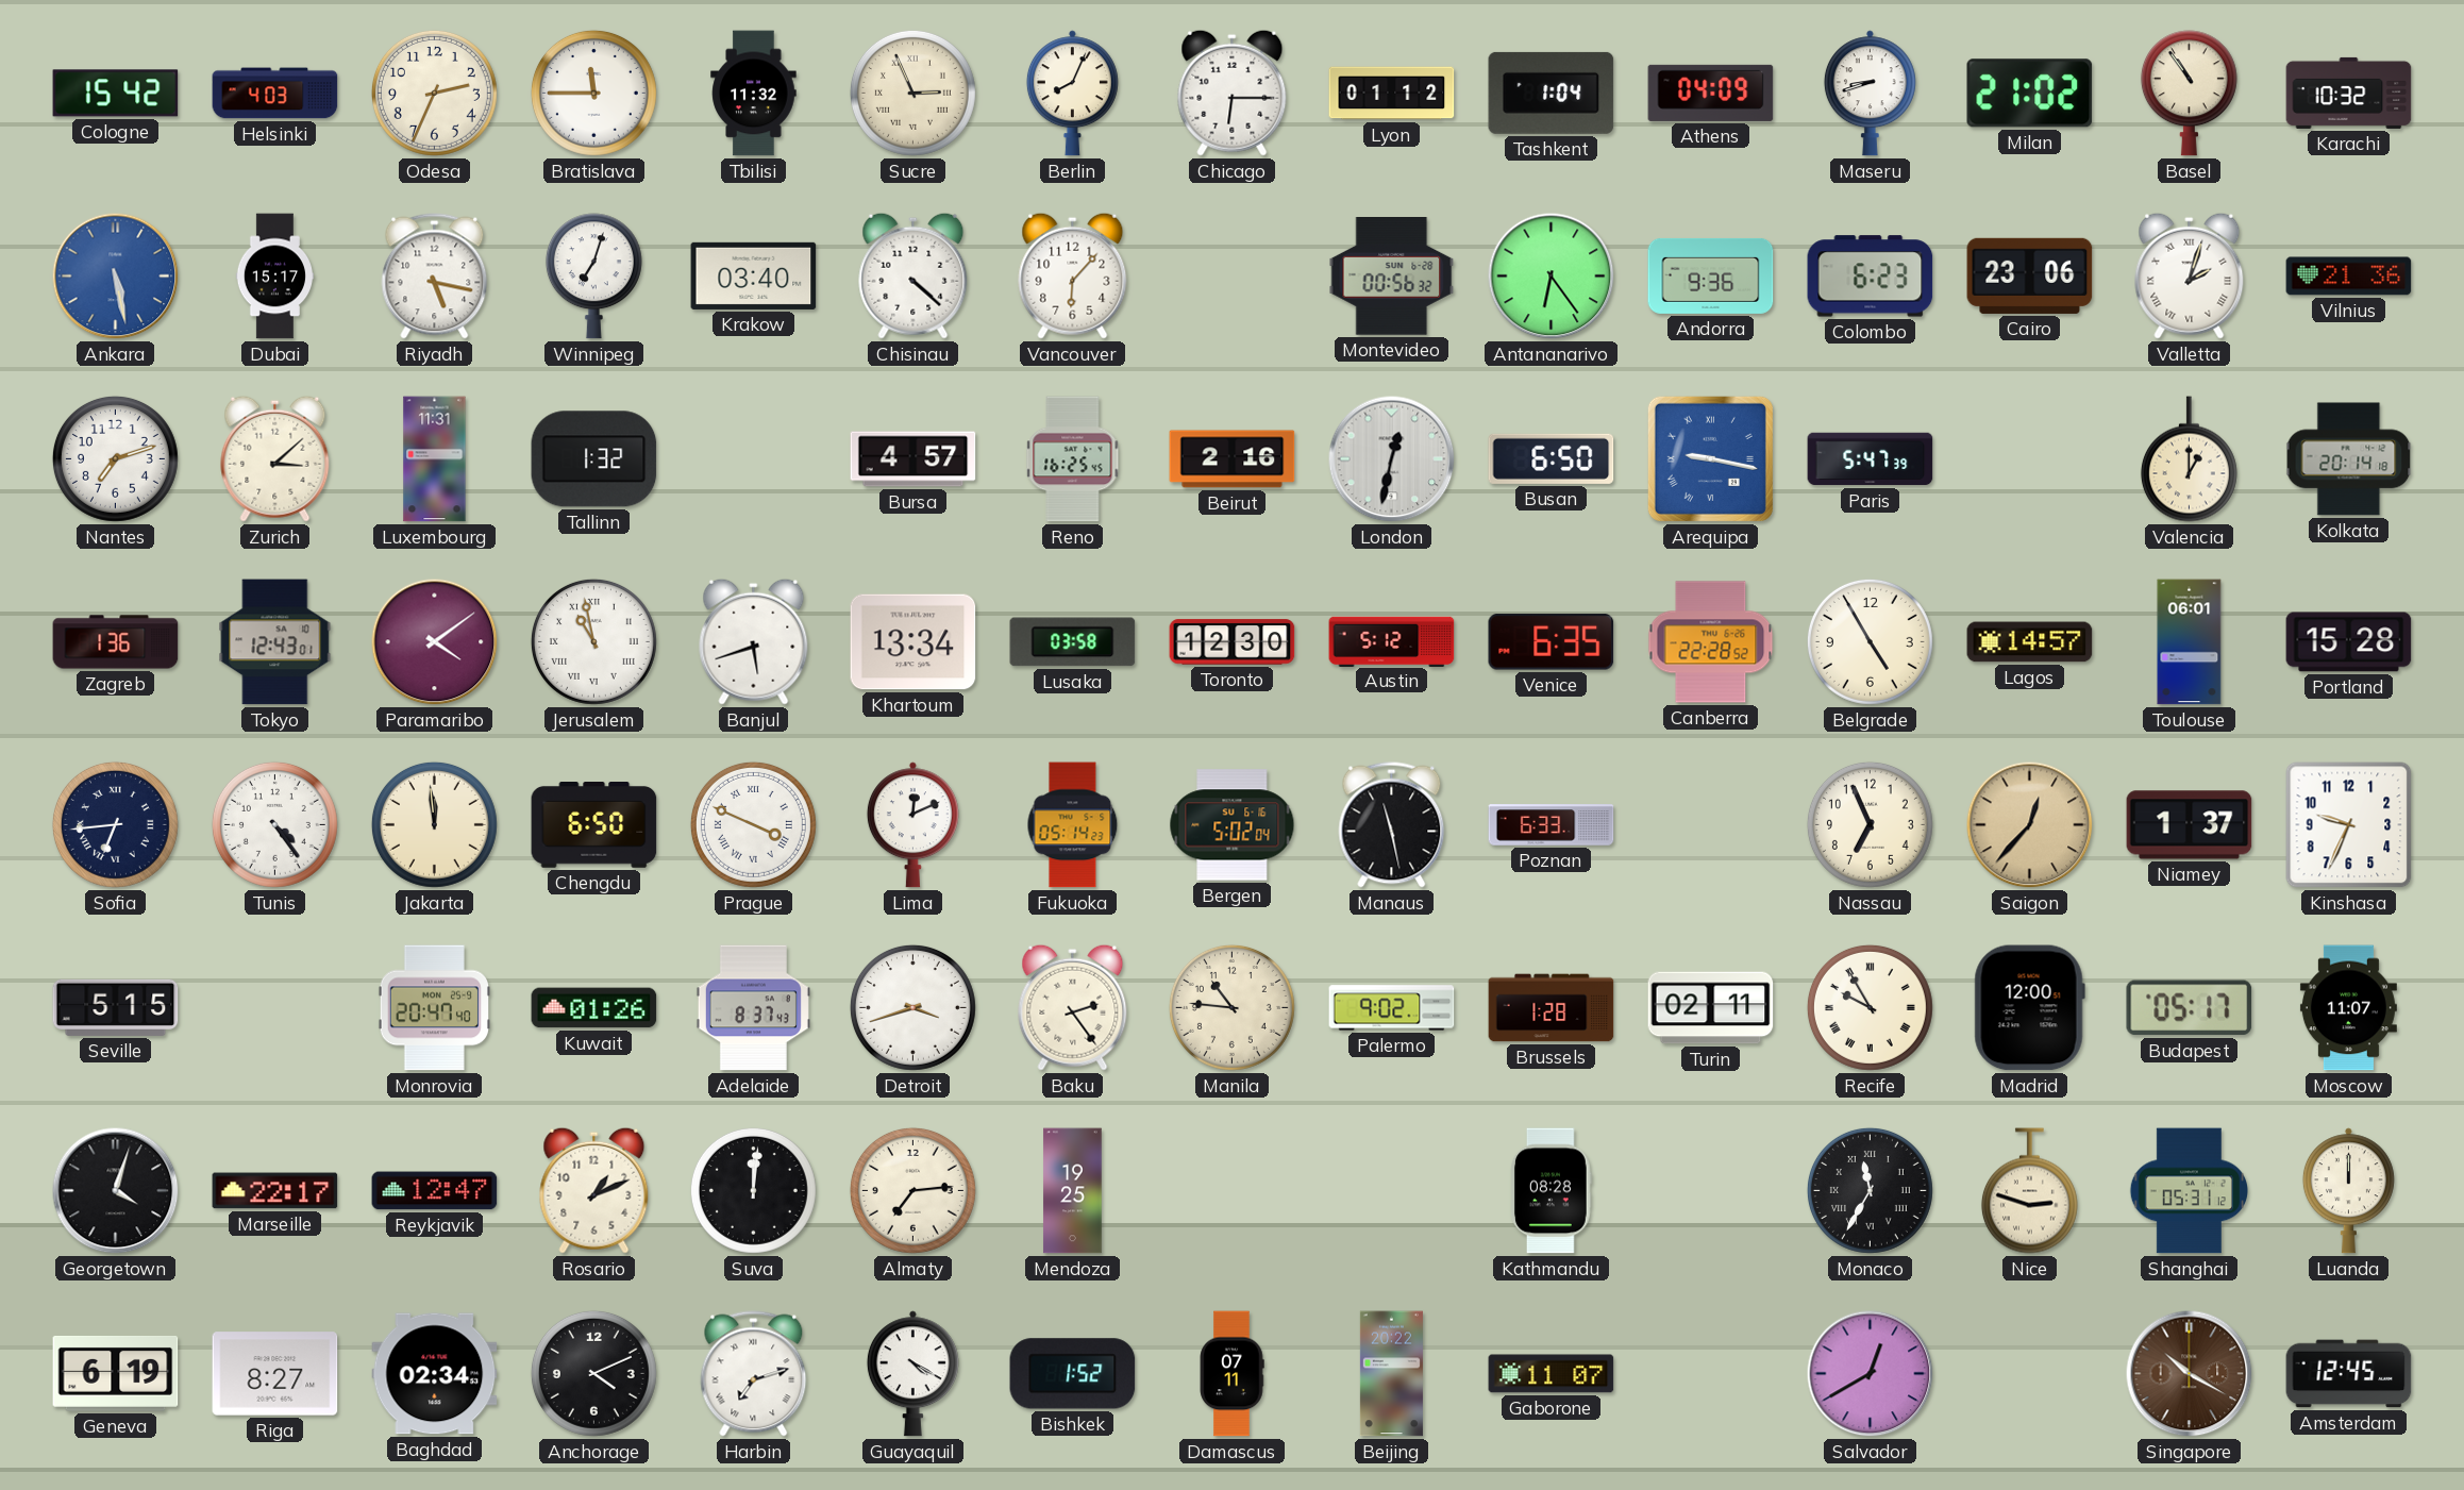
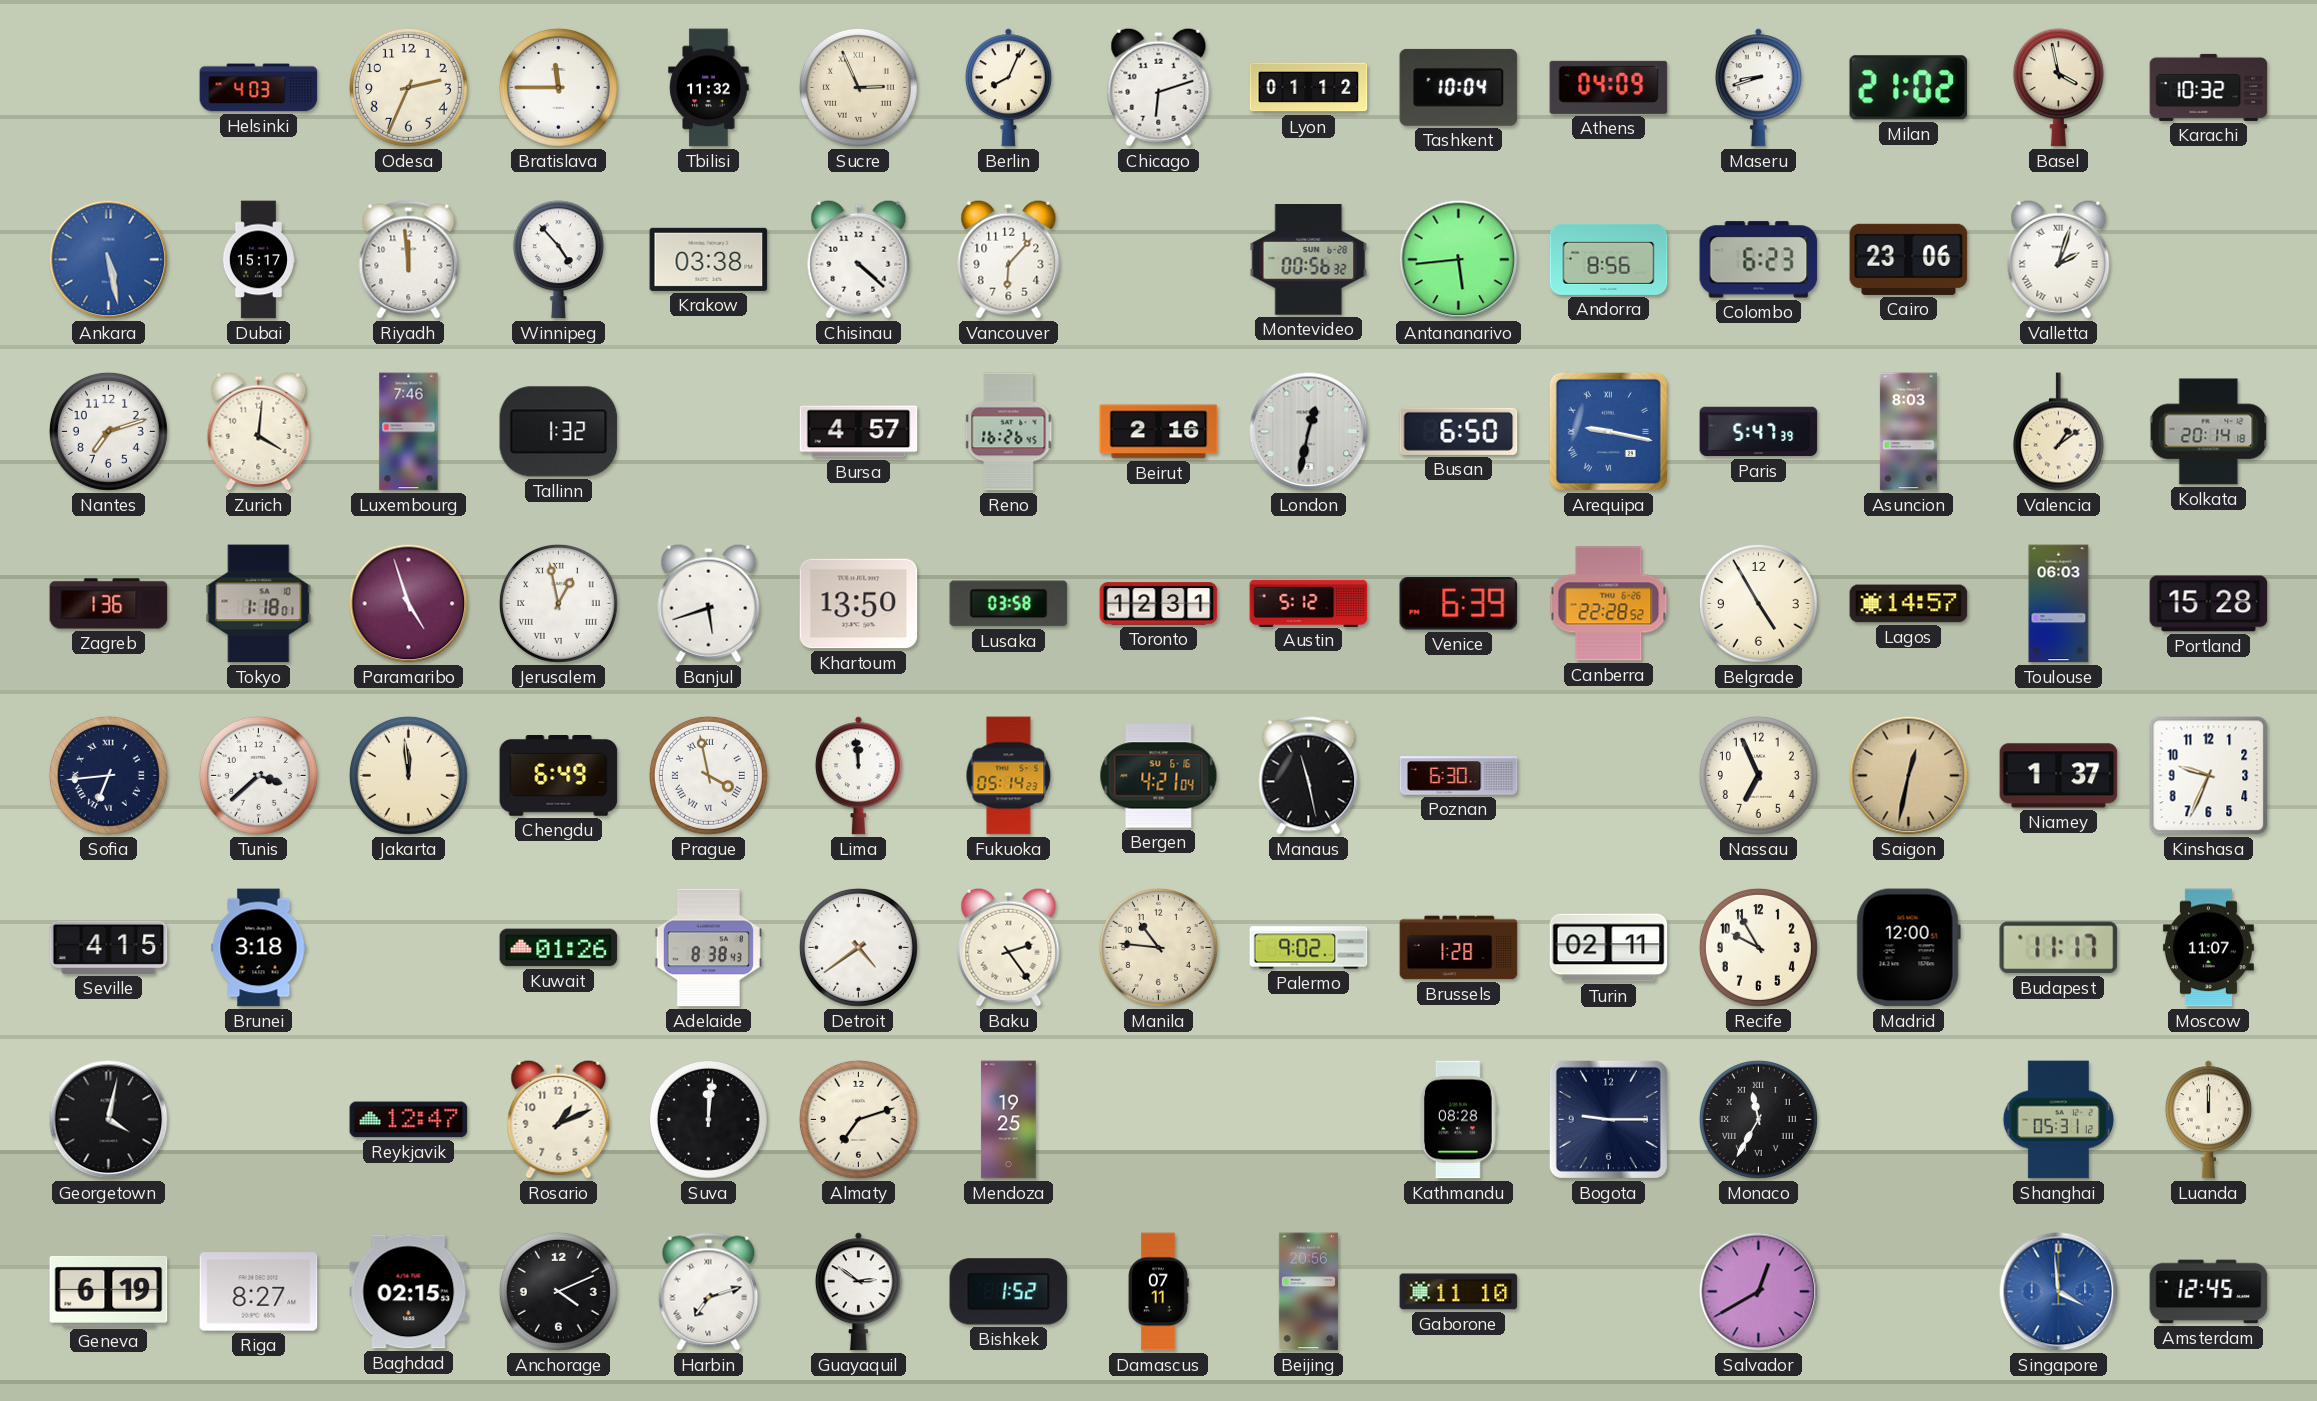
Cologne: 15:42 -> none (116, 94)
Chicago: 6:15 -> 6:12 (1159, 87)
Tashkent: 1:04 -> 10:04 (1459, 87)
Basel: 10:54 -> 3:58 (2058, 88)
Riyadh: 5:17 -> 11:59 (409, 260)
Winnipeg: 7:03 -> 4:53 (558, 260)
Krakow: 03:40 -> 03:38 (709, 259)
Antananarivo: 6:24 -> 5:44 (1459, 260)
Andorra: 9:36 -> 8:56 (1609, 259)
Vilnius: 21:36 -> none (2349, 277)
Zurich: 3:08 -> 4:01 (259, 431)
Luxembourg: 11:31 -> 7:46 (409, 432)
Reno: 16:25 -> 16:26 (1009, 432)
Asuncion: none -> 8:03 (1908, 432)
Valencia: 1:00 -> 1:09 (2058, 432)
Tokyo: 12:43 -> 1:18 (259, 604)
Paramaribo: 4:09 -> 4:57 (409, 604)
Jerusalem: 10:58 -> 12:58 (558, 603)
Khartoum: 13:34 -> 13:50 (859, 604)
Toronto: 12:30 -> 12:31 (1159, 604)
Venice: 6:35 -> 6:39 (1459, 604)
Toulouse: 06:01 -> 06:03 (2059, 604)
Tunis: 4:24 -> 3:38 (258, 775)
Chengdu: 6:50 -> 6:49 (559, 776)
Prague: 3:49 -> 3:58 (708, 775)
Lima: 12:11 -> 11:59 (858, 776)
Bergen: 5:02 -> 4:21 (1159, 776)
Poznan: 6:33 -> 6:30 (1459, 776)
Saigon: 12:37 -> 12:32 (1909, 776)
Seville: 5:15 -> 4:15 (109, 947)
Brunei: none -> 3:18 (259, 948)
Monrovia: 20:47 -> none (434, 1008)
Adelaide: 8:37 -> 8:38 (708, 948)
Detroit: 3:42 -> 4:39 (858, 947)
Recife numerals: Roman -> Arabic (1758, 947)
Budapest: 05:17 -> 11:17 (2059, 948)
Georgetown: 4:03 -> 4:02 (109, 1120)
Marseille: 22:17 -> none (275, 1191)
Almaty: 7:14 -> 7:12 (858, 1119)
Bogota: none -> 9:15 (1608, 1119)
Nice: 2:48 -> none (2029, 1191)
Baghdad: 02:34 -> 02:15 (409, 1292)
Guayaquil: 4:20 -> 2:51 (858, 1292)
Beijing: 20:22 -> 20:56 (1308, 1292)
Gaborone: 11:07 -> 11:10 (1459, 1292)
Singapore: 10:20 -> 3:59 (2059, 1292)
Singapore dial: brown -> blue (2059, 1292)
